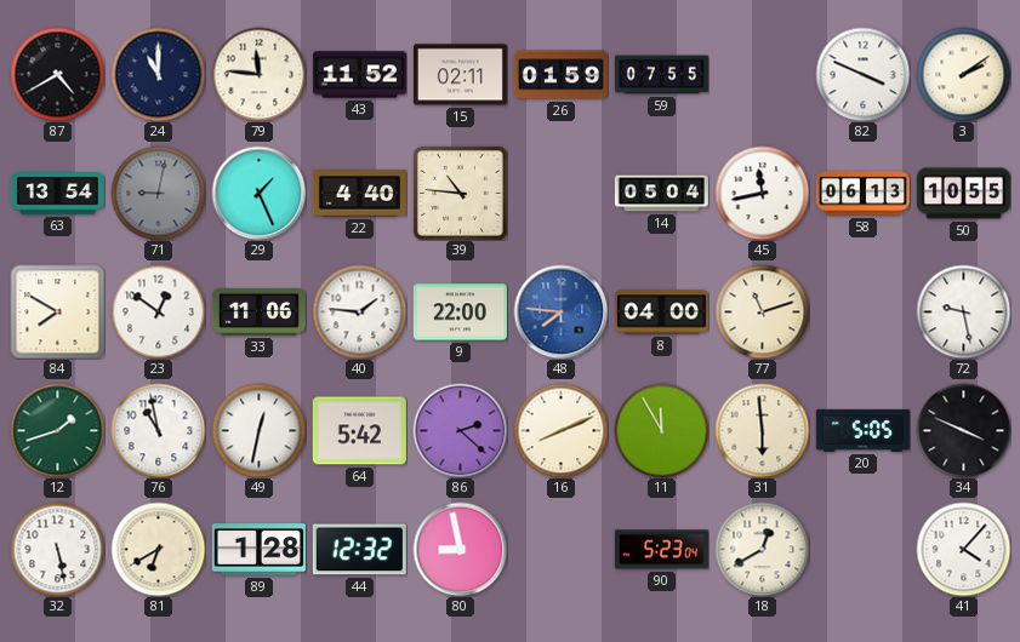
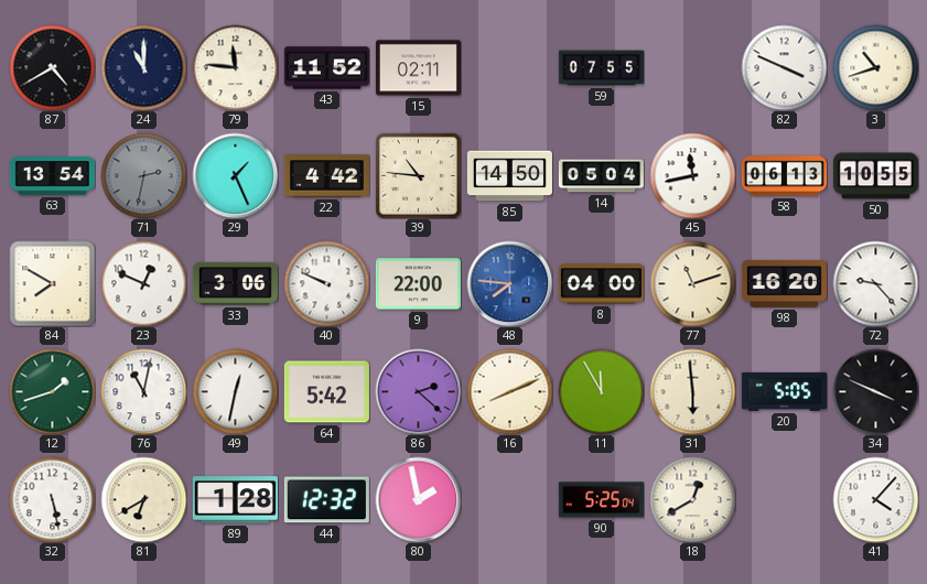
26: 01:59 -> none (560, 75)
3: 2:09 -> 10:42 (875, 67)
71: 9:02 -> 2:32 (143, 175)
22: 4:40 -> 4:42 (326, 176)
85: none -> 14:50 (509, 176)
23: 12:51 -> 12:49 (143, 283)
33: 11:06 -> 3:06 (235, 283)
40: 1:46 -> 9:49 (326, 283)
98: none -> 16:20 (784, 283)
72: 9:28 -> 9:23 (875, 283)
76: 10:58 -> 11:02 (143, 391)
80: 8:58 -> 1:58 (418, 499)
90: 5:23 -> 5:25 (601, 500)
